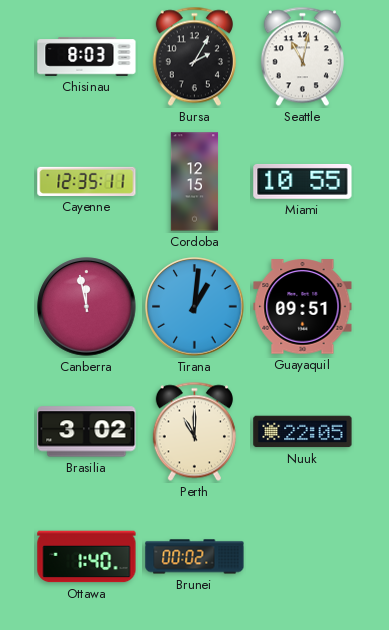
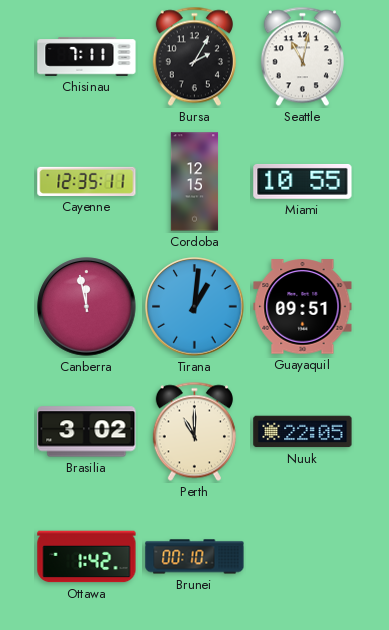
Chisinau: 8:03 -> 7:11 (87, 57)
Ottawa: 1:40 -> 1:42 (87, 557)
Brunei: 00:02 -> 00:10 (195, 557)
